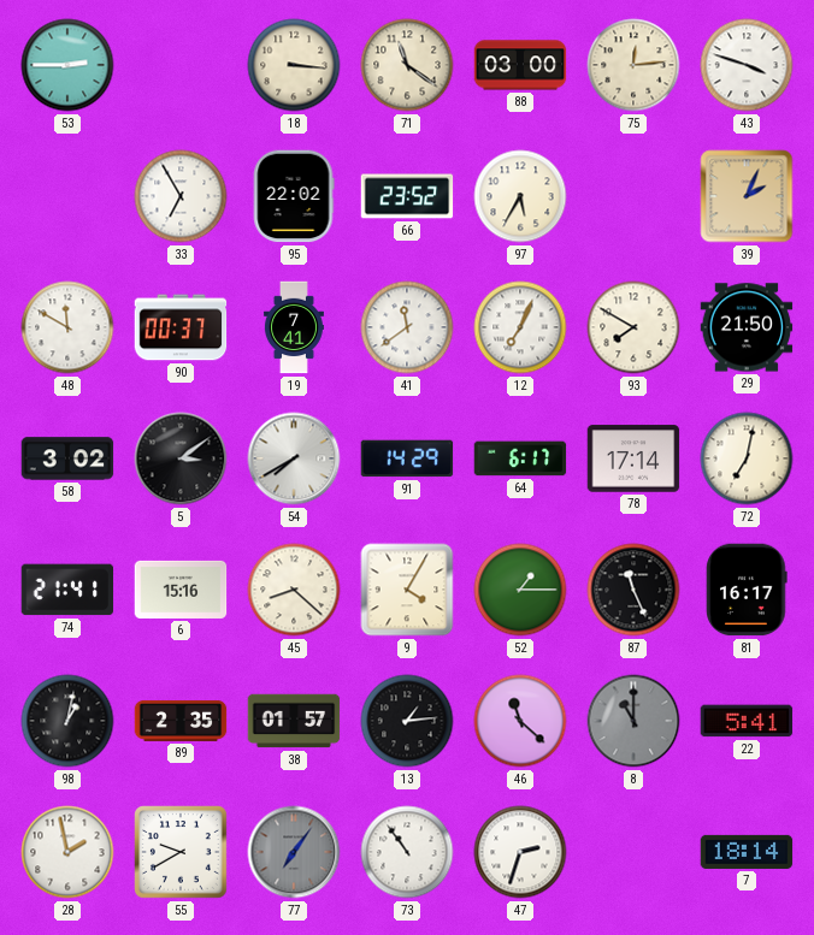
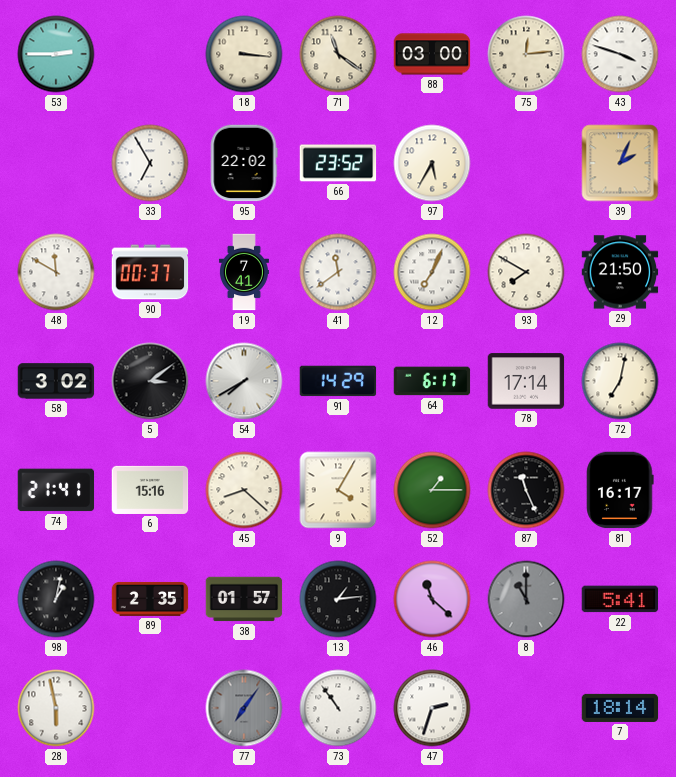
28: 1:58 -> 5:58 (56, 708)
55: 9:40 -> none (182, 853)
